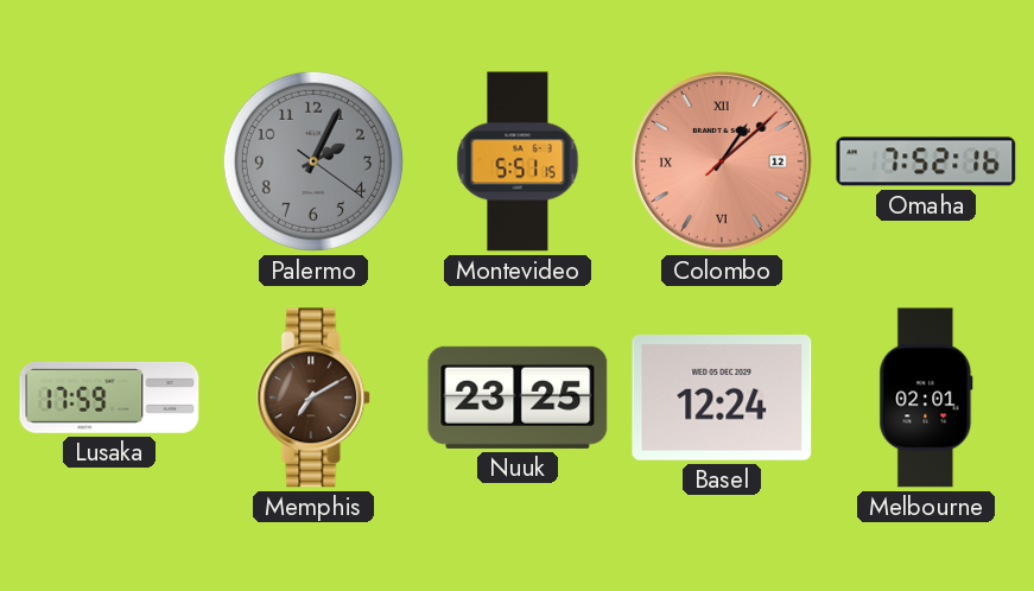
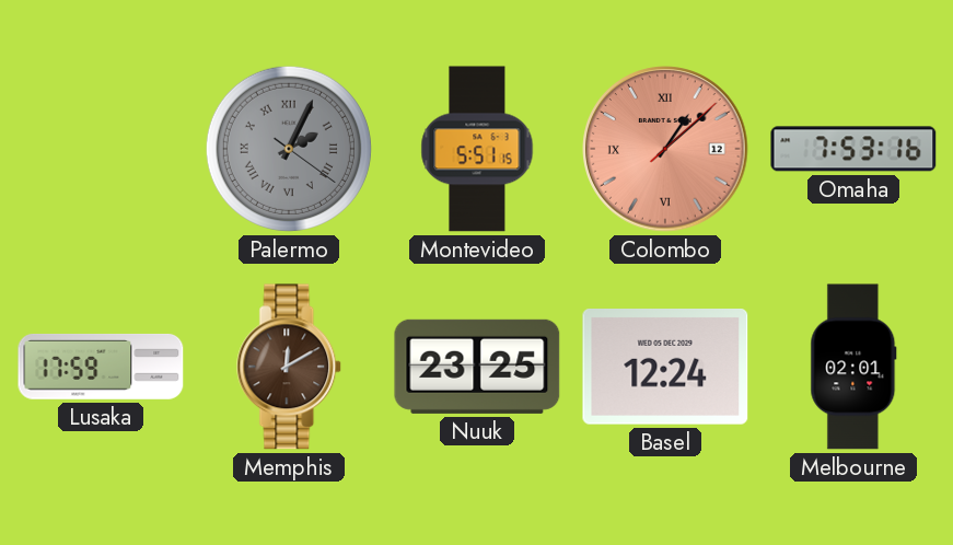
Palermo numerals: Arabic -> Roman (289, 149)
Omaha: 7:52 -> 7:53 (853, 149)
Memphis: 7:10 -> 12:10 (290, 367)
